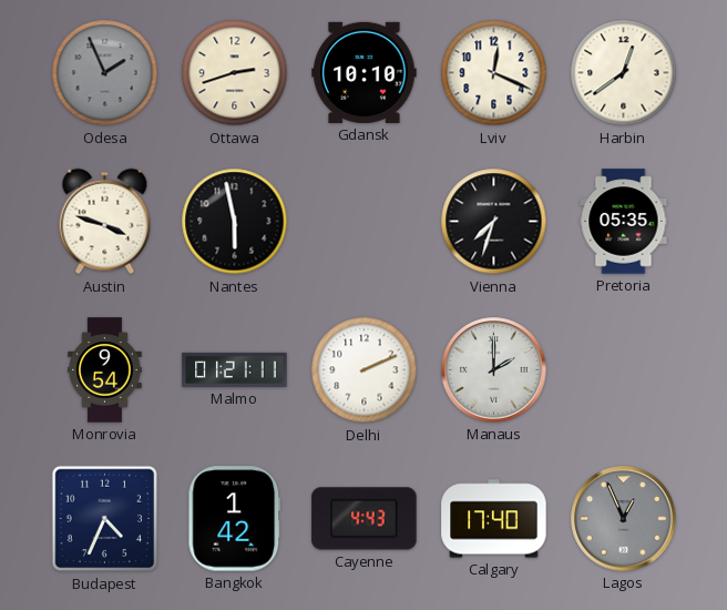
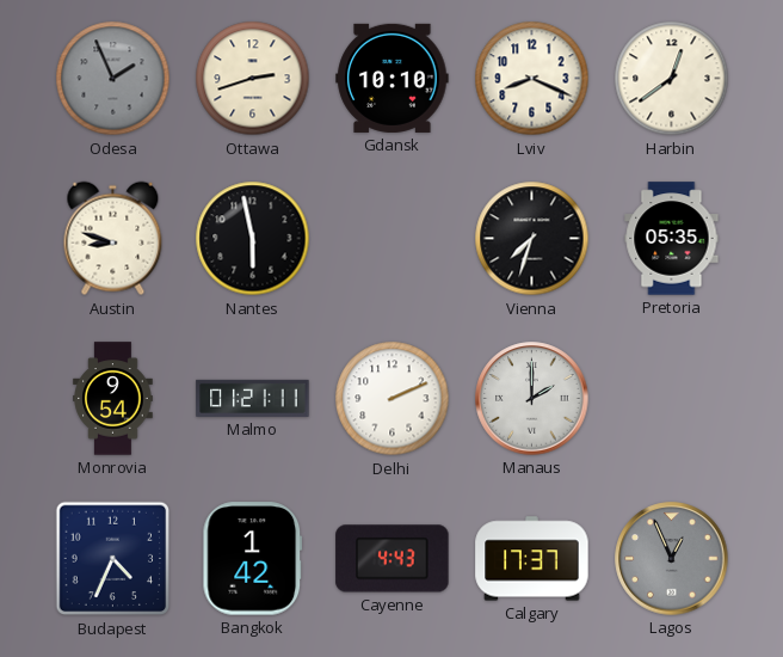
Lviv: 12:19 -> 8:19 (532, 79)
Austin: 3:48 -> 8:48 (113, 239)
Calgary: 17:40 -> 17:37 (532, 559)
